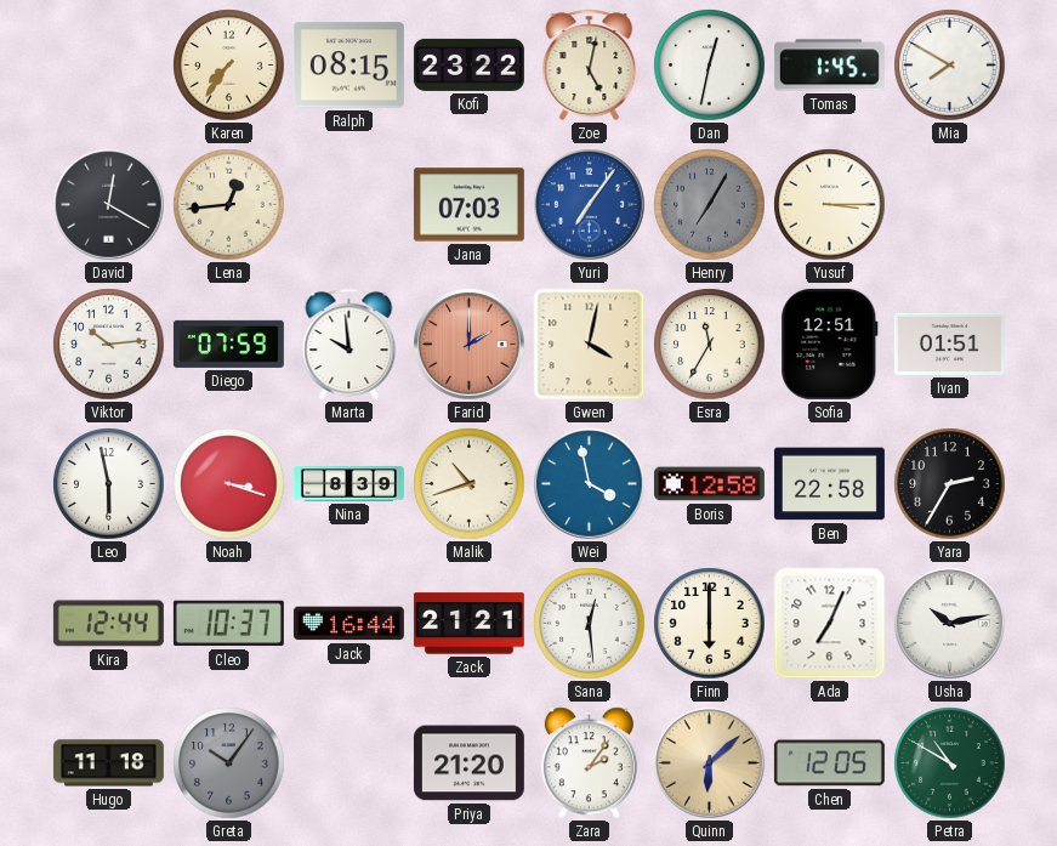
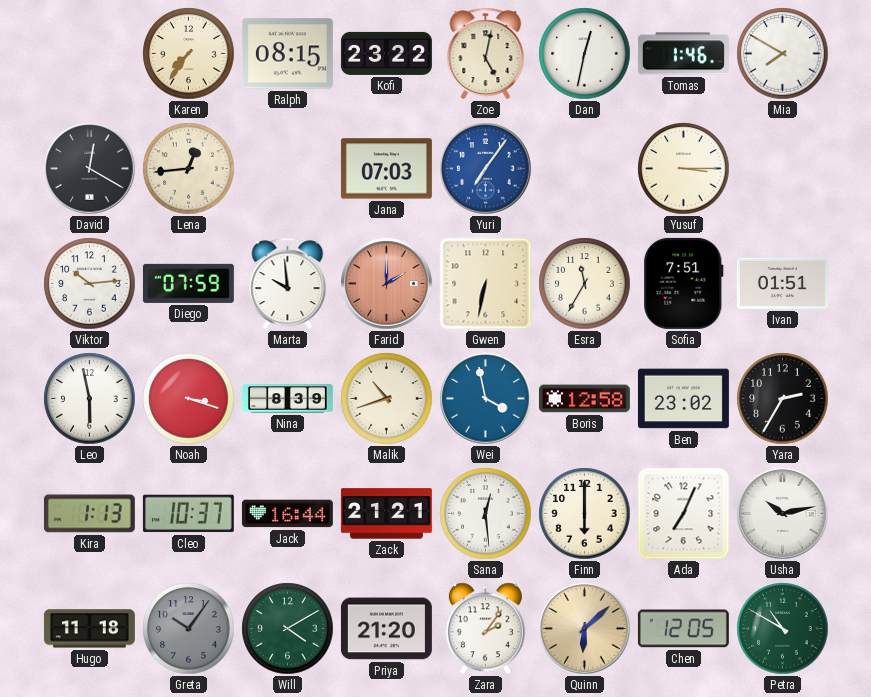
Tomas: 1:45 -> 1:46 (683, 54)
Henry: 7:05 -> none (710, 205)
Gwen: 4:02 -> 6:32 (486, 284)
Sofia: 12:51 -> 7:51 (684, 283)
Ben: 22:58 -> 23:02 (683, 399)
Kira: 12:44 -> 1:13 (89, 514)
Will: none -> 4:10 (288, 629)
